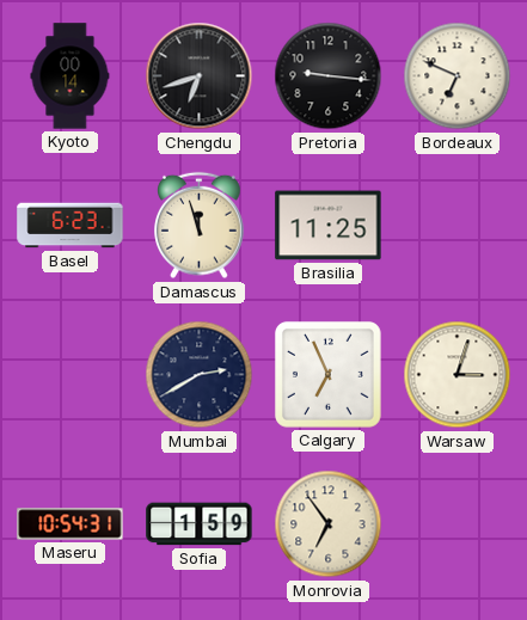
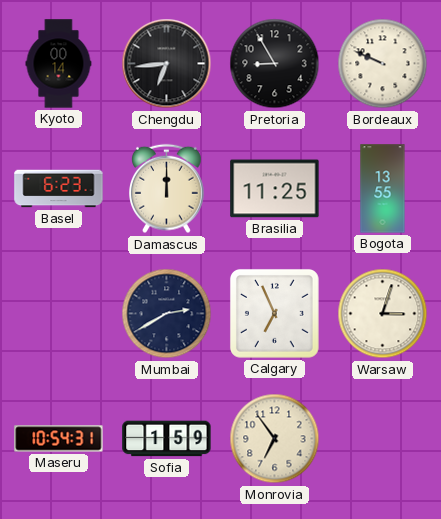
Chengdu: 6:42 -> 6:44 (167, 64)
Pretoria: 9:16 -> 8:55 (275, 64)
Bordeaux: 6:49 -> 9:49 (383, 64)
Damascus: 11:57 -> 12:00 (167, 189)
Bogota: none -> 13:55 (383, 189)
